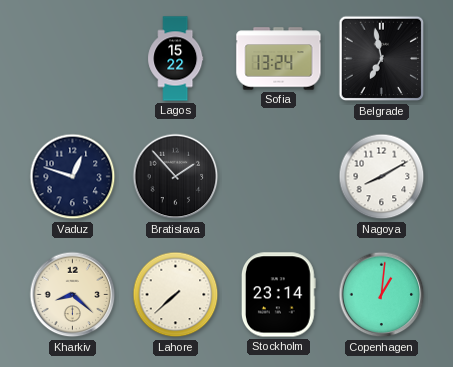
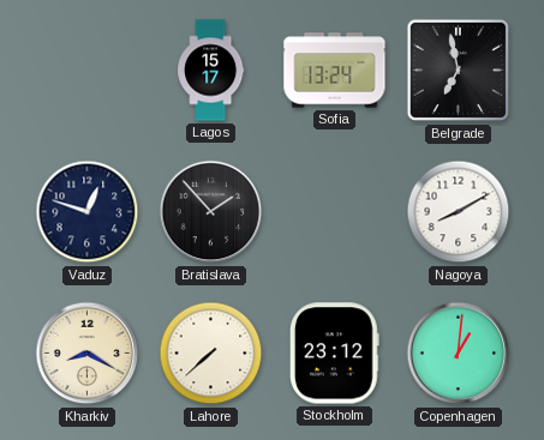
Lagos: 15:22 -> 15:17 (211, 71)
Kharkiv: 8:22 -> 8:20 (88, 354)
Stockholm: 23:14 -> 23:12 (335, 354)
